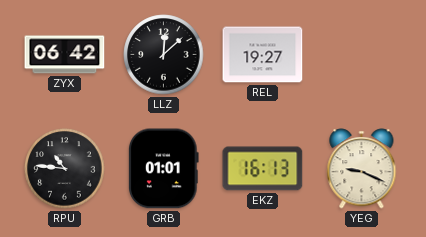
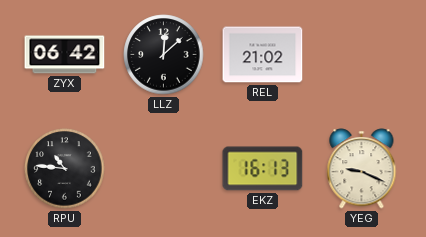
REL: 19:27 -> 21:02 (263, 55)
GRB: 01:01 -> none (163, 169)
